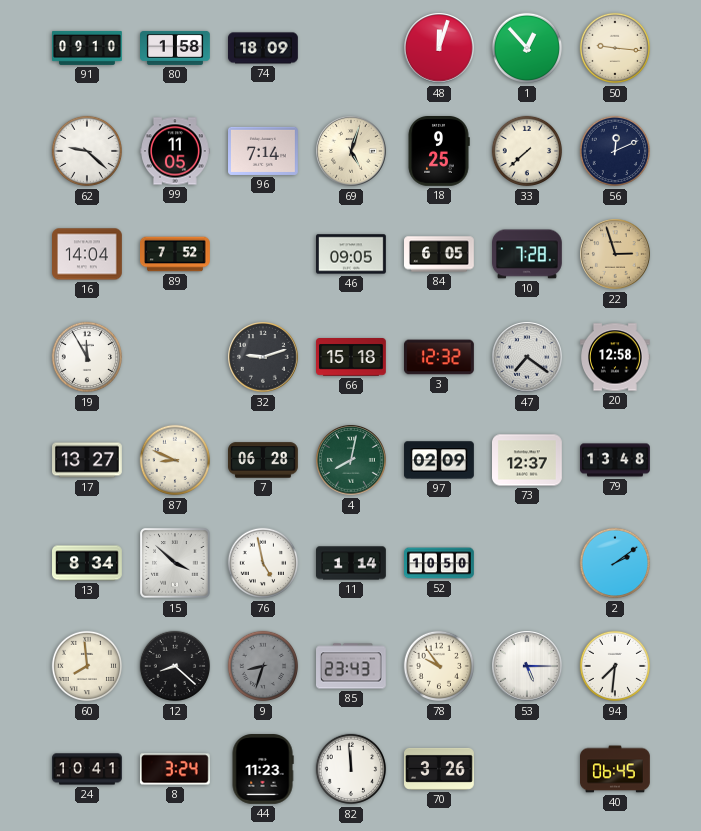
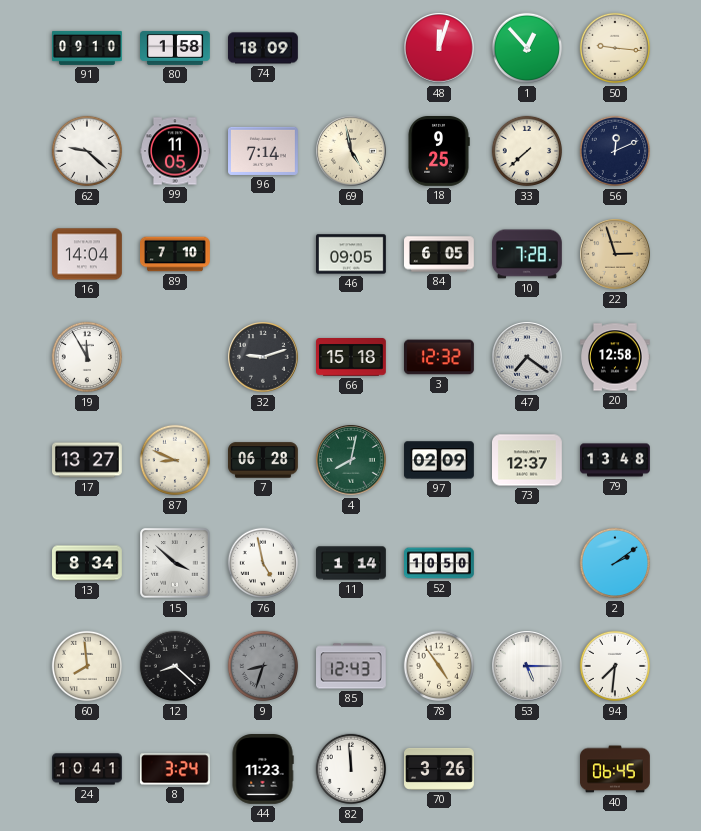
69: 5:03 -> 4:58 (351, 151)
89: 7:52 -> 7:10 (176, 254)
85: 23:43 -> 12:43 (352, 666)
78: 9:54 -> 4:54 (439, 666)
